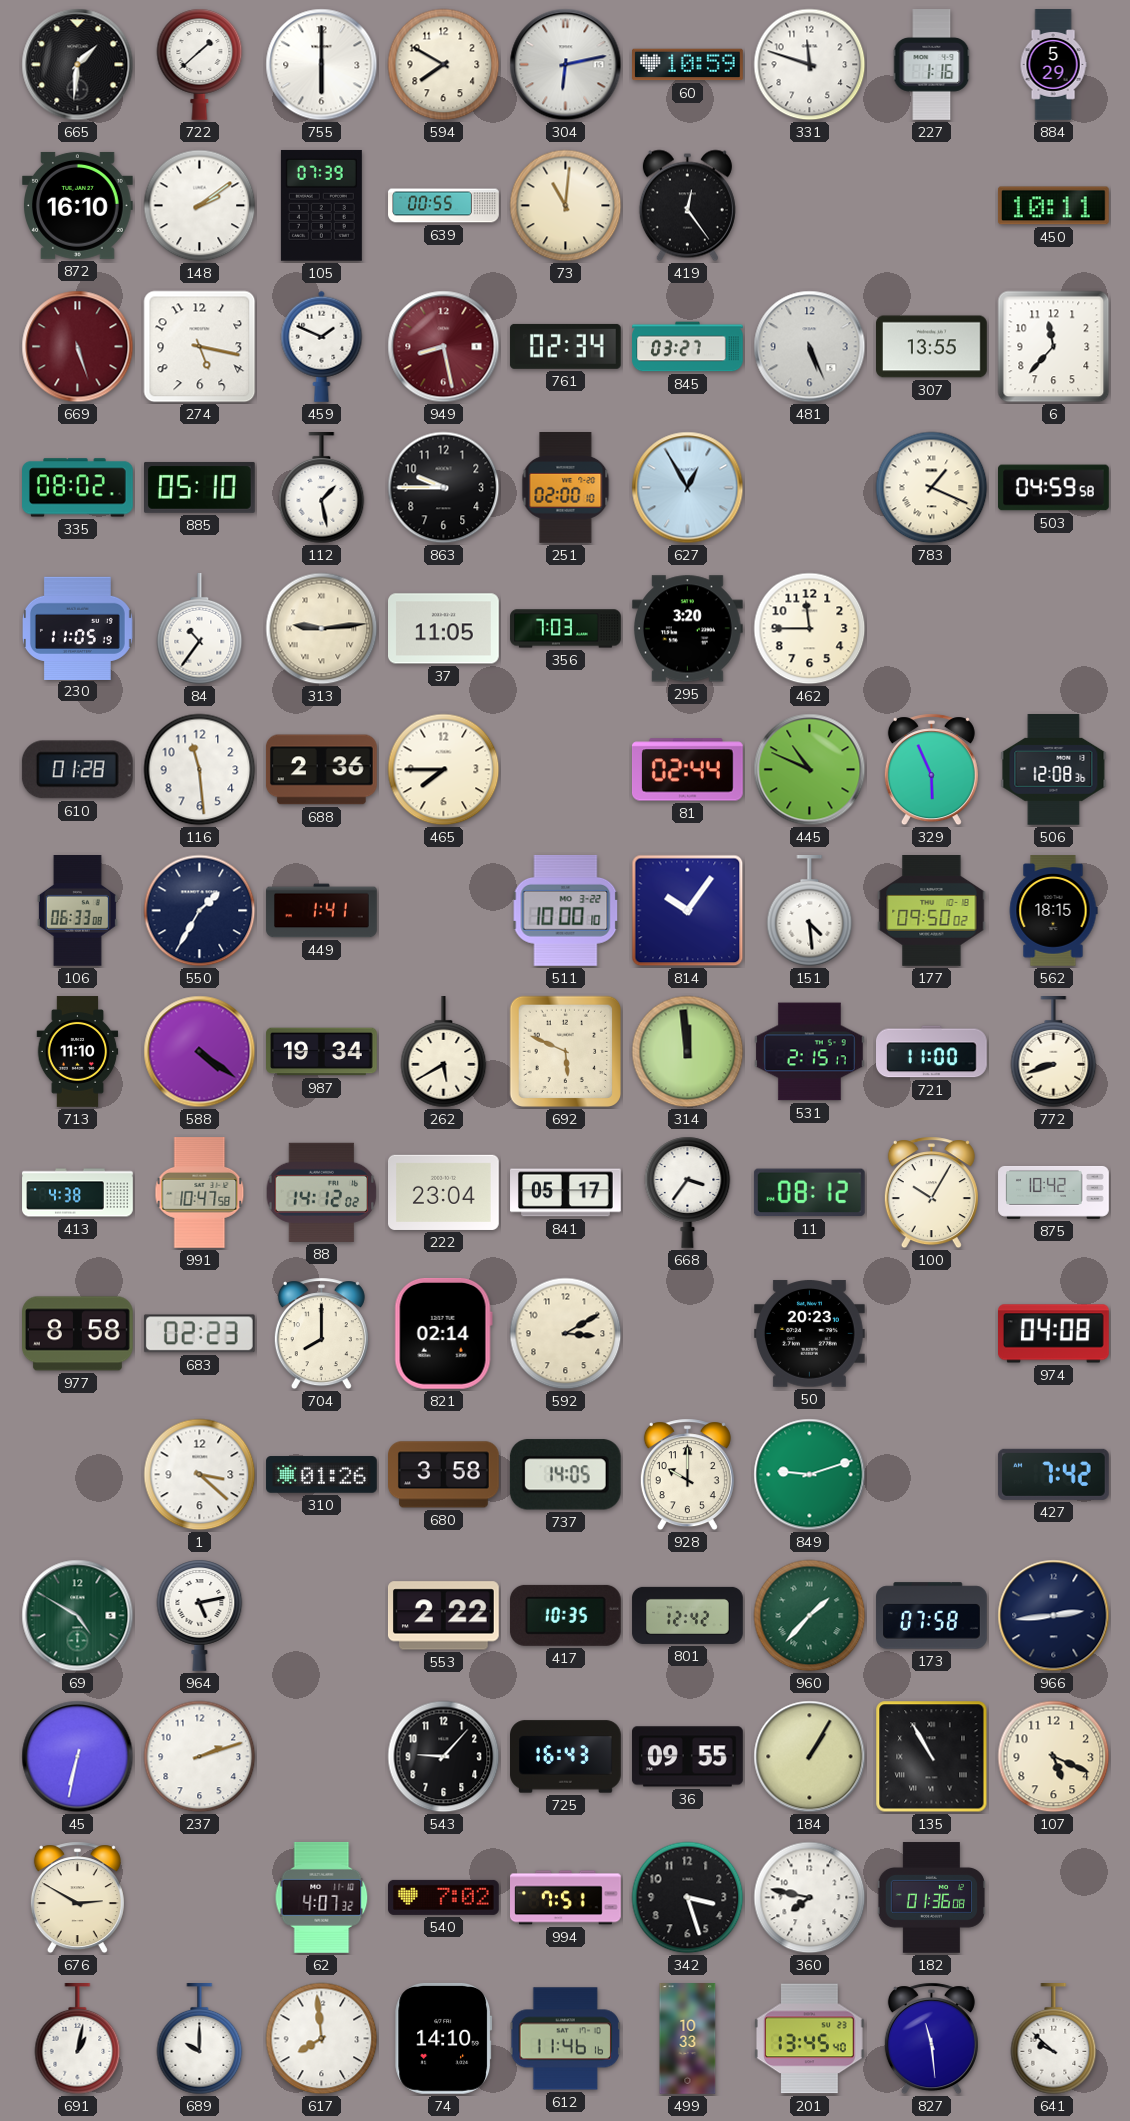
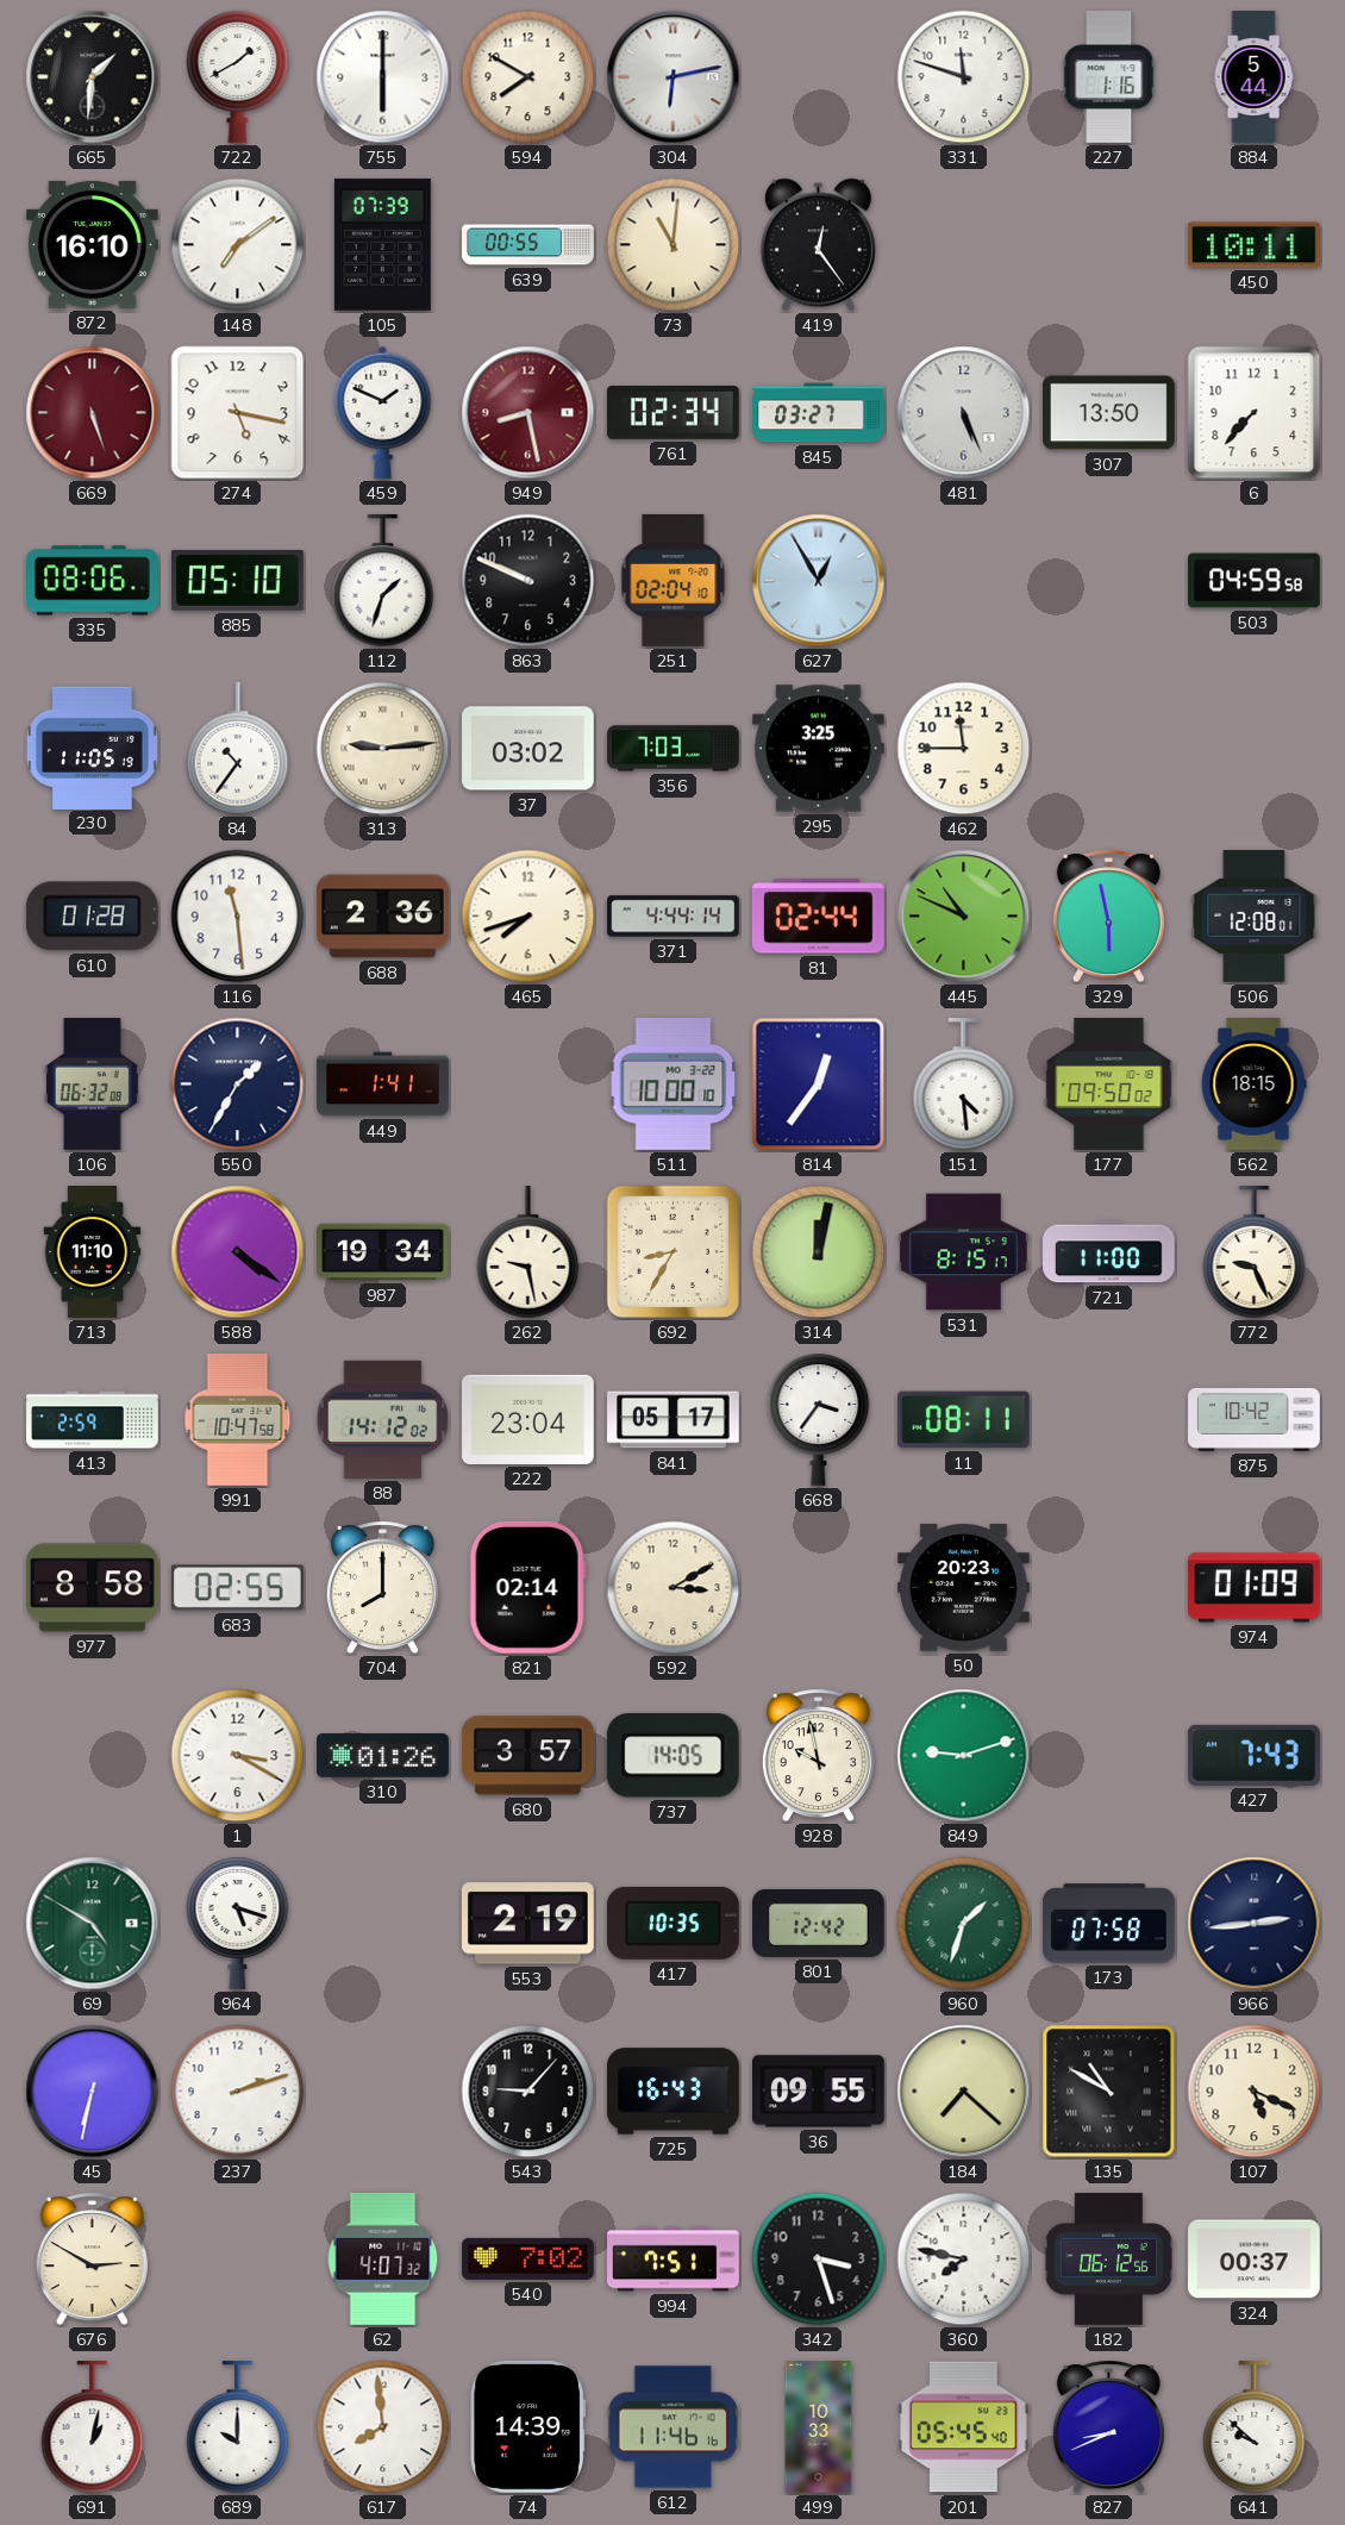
722: 1:38 -> 1:40 (238, 76)
60: 10:59 -> none (688, 65)
884: 5:29 -> 5:44 (1253, 77)
148: 2:09 -> 7:09 (238, 245)
307: 13:55 -> 13:50 (1109, 413)
6: 11:37 -> 7:37 (1255, 413)
335: 08:02 -> 08:06 (93, 581)
112: 1:28 -> 1:33 (383, 582)
863: 9:45 -> 9:49 (528, 581)
251: 02:00 -> 02:04 (674, 581)
783: 1:19 -> none (932, 488)
37: 11:05 -> 03:02 (528, 749)
295: 3:20 -> 3:25 (818, 749)
465: 7:45 -> 7:42 (528, 917)
371: none -> 4:44 (674, 917)
329: 5:56 -> 5:58 (1108, 917)
506: 12:08:36 -> 12:08:01 (1255, 917)
106: 06:33 -> 06:32 (92, 1085)
814: 10:06 -> 12:36 (819, 1085)
262: 5:40 -> 9:28 (528, 1254)
692: 5:49 -> 8:35 (674, 1252)
314: 11:59 -> 12:02 (819, 1252)
531: 2:15 -> 8:15 (964, 1252)
772: 8:42 -> 9:26 (1255, 1254)
413: 4:38 -> 2:59 (93, 1420)
11: 08:12 -> 08:11 (963, 1420)
100: 10:05 -> none (931, 1193)
683: 02:23 -> 02:55 (237, 1588)
974: 04:08 -> 01:09 (1255, 1588)
1: 3:22 -> 3:20 (238, 1756)
680: 3:58 -> 3:57 (528, 1756)
928: 10:00 -> 9:58 (818, 1756)
427: 7:42 -> 7:43 (1253, 1755)
964: 5:13 -> 5:18 (238, 1923)
553: 2:22 -> 2:19 (527, 1924)
960: 1:37 -> 1:33 (964, 1924)
184: 1:05 -> 7:22 (964, 2092)
135: 10:55 -> 10:50 (1109, 2092)
182: 01:36 -> 06:12 (1108, 2260)
324: none -> 00:37 (1255, 2260)
74: 14:10 -> 14:39 (528, 2426)
201: 13:45 -> 05:45 (963, 2427)
827: 11:29 -> 8:41 (1108, 2427)
